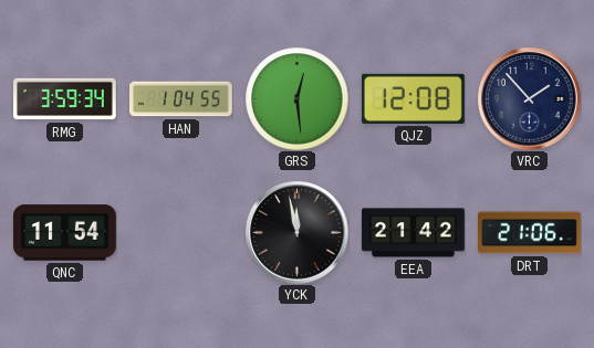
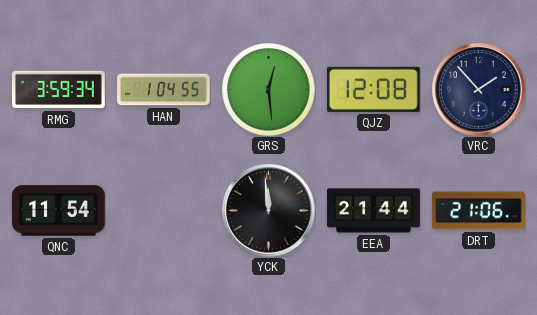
YCK: 11:58 -> 11:59 (268, 210)
EEA: 21:42 -> 21:44 (374, 211)
